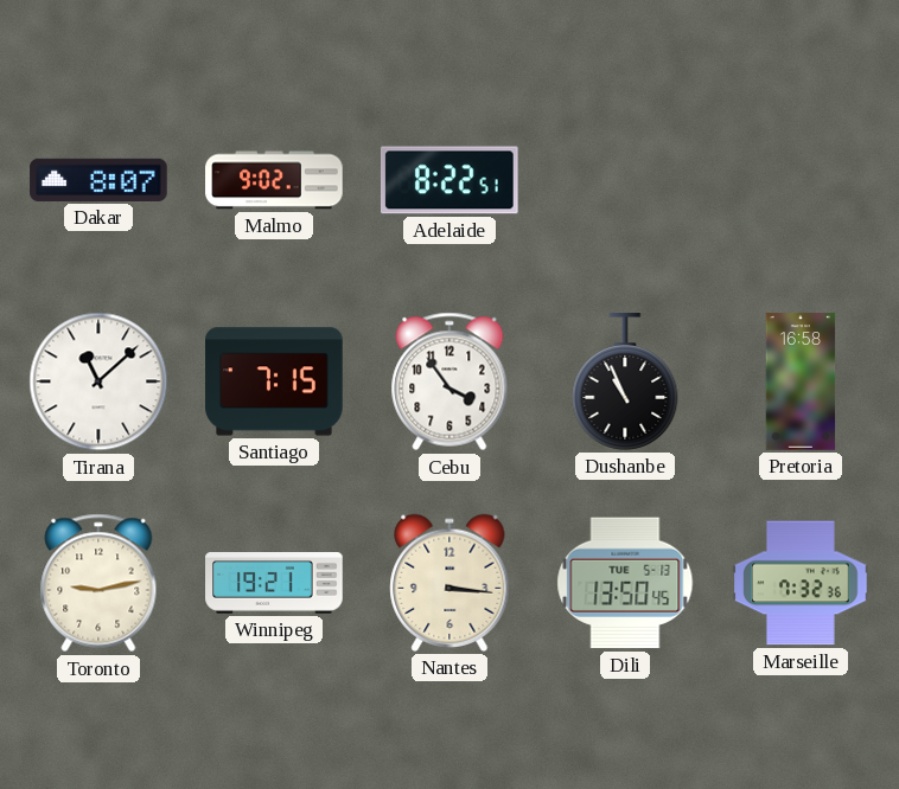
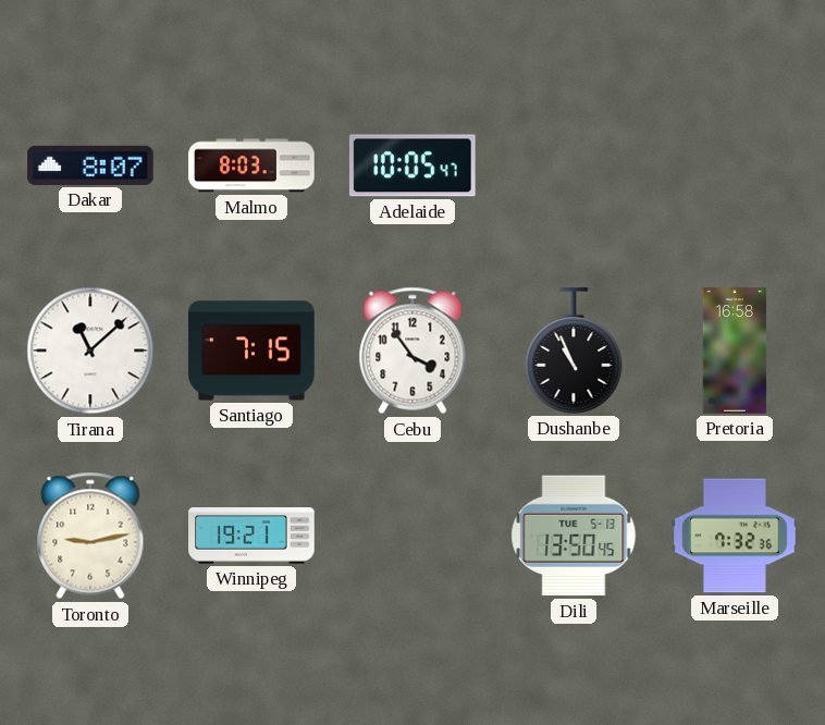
Malmo: 9:02 -> 8:03 (251, 165)
Adelaide: 8:22 -> 10:05 (412, 165)
Nantes: 3:16 -> none (449, 583)
